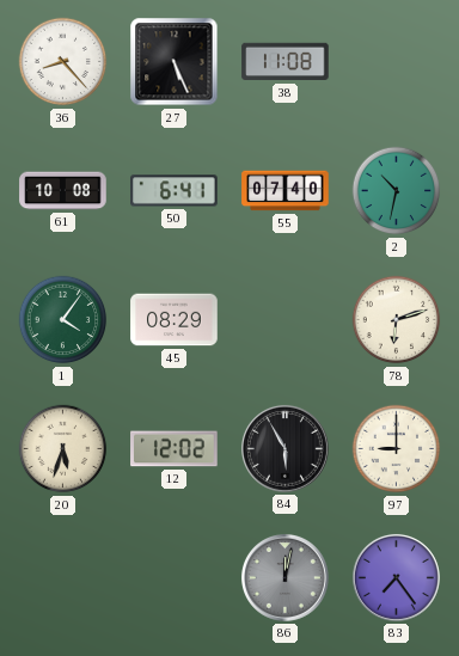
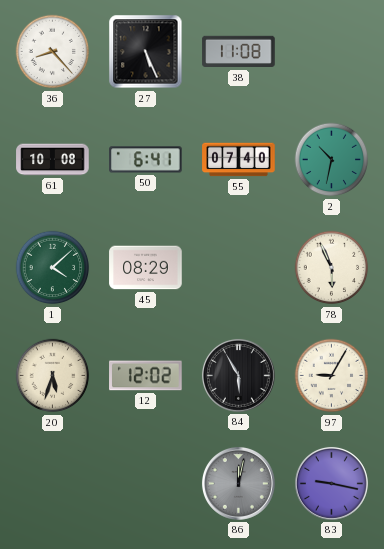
1: 4:06 -> 4:08 (53, 268)
78: 6:12 -> 5:56 (332, 268)
97: 9:00 -> 9:05 (332, 376)
83: 7:24 -> 9:17 (331, 483)
